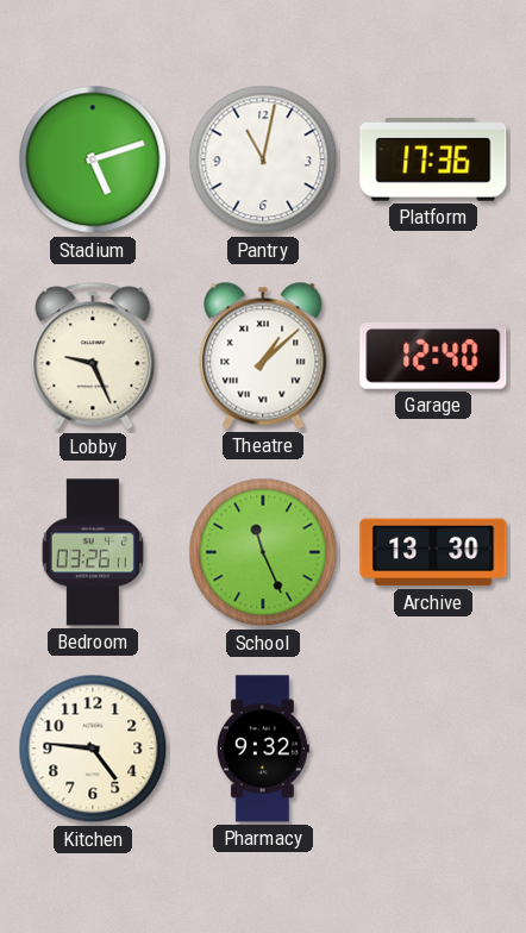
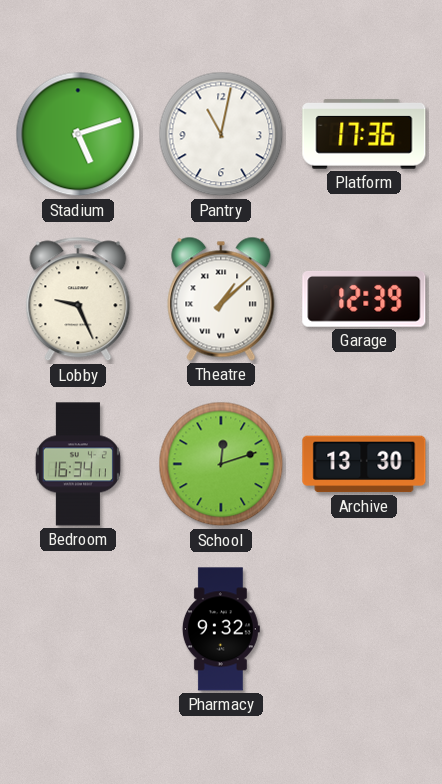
Garage: 12:40 -> 12:39 (364, 299)
Bedroom: 03:26 -> 16:34 (78, 464)
School: 11:26 -> 12:12 (221, 464)
Kitchen: 4:46 -> none (93, 749)
